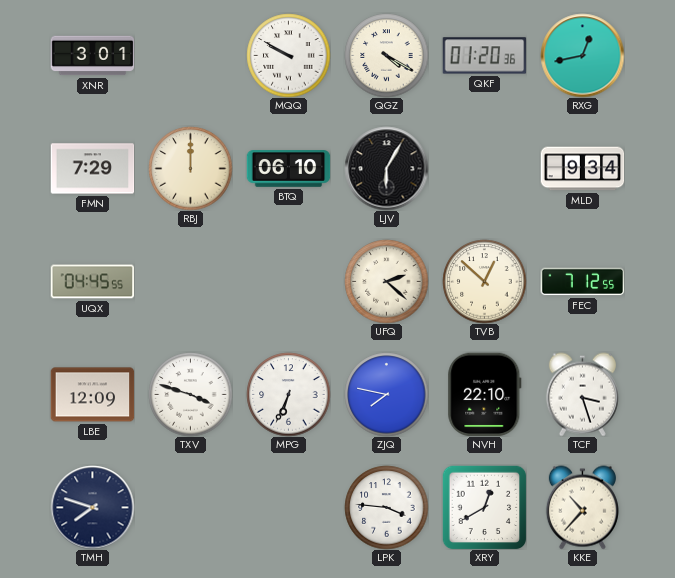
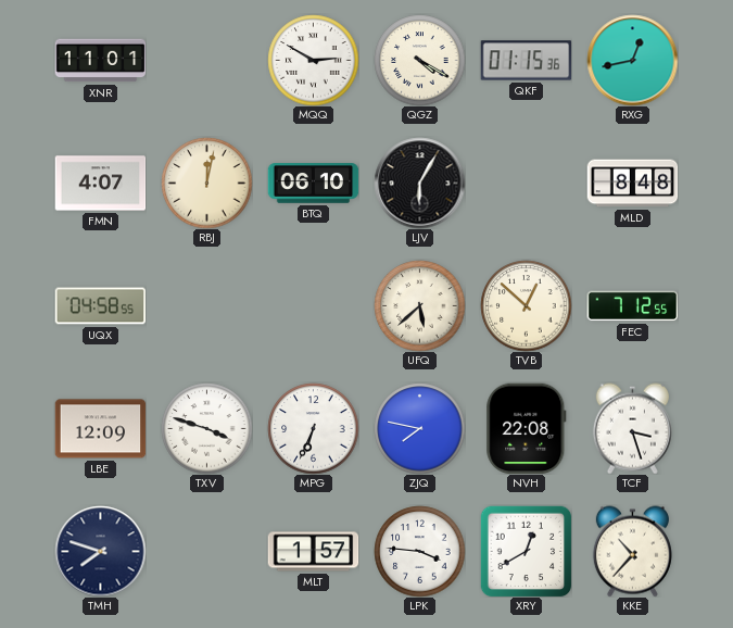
XNR: 3:01 -> 11:01 (100, 61)
MQQ: 9:50 -> 2:50 (313, 60)
QKF: 01:20 -> 01:15 (526, 61)
FMN: 7:29 -> 4:07 (100, 184)
RBJ: 12:00 -> 12:02 (206, 183)
MLD: 9:34 -> 8:48 (632, 184)
UQX: 04:45 -> 04:58 (100, 306)
UFQ: 2:22 -> 5:38 (419, 305)
NVH: 22:10 -> 22:08 (527, 428)
MLT: none -> 1:57 (313, 552)
